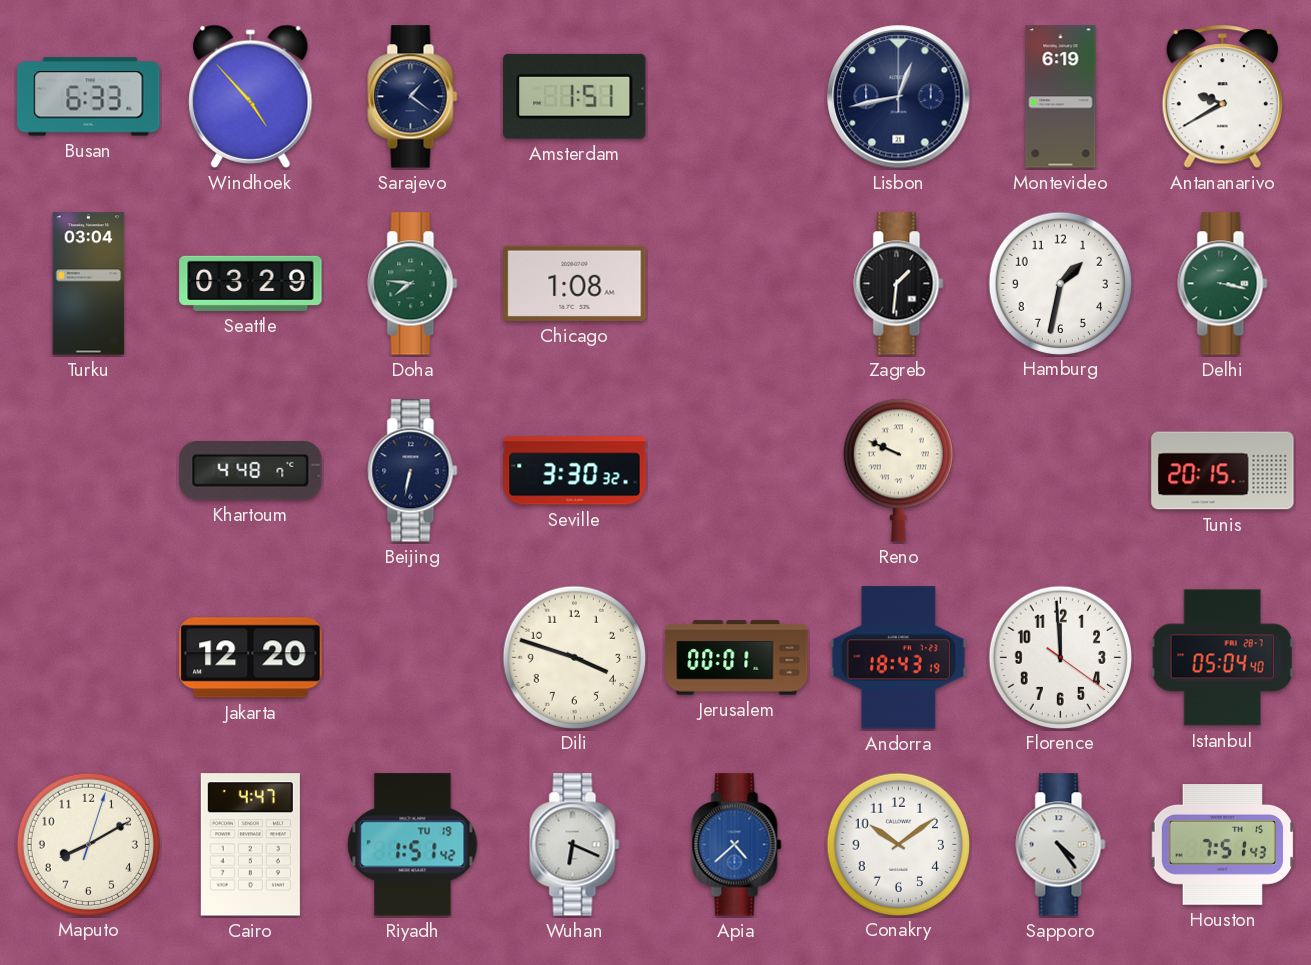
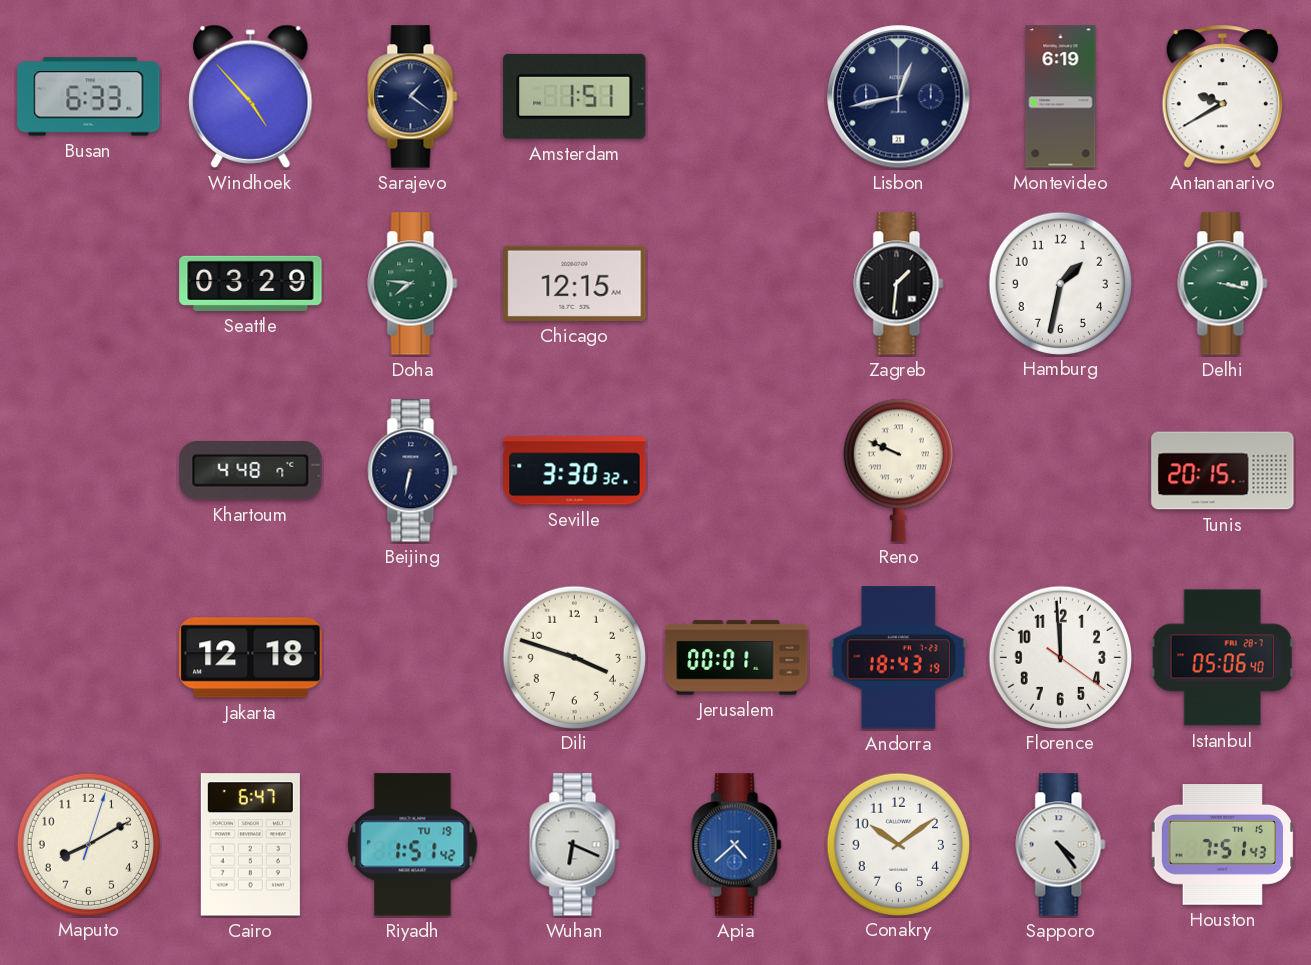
Turku: 03:04 -> none (89, 284)
Chicago: 1:08 -> 12:15 (575, 283)
Jakarta: 12:20 -> 12:18 (251, 658)
Istanbul: 05:04 -> 05:06 (1222, 658)
Cairo: 4:47 -> 6:47 (250, 845)
